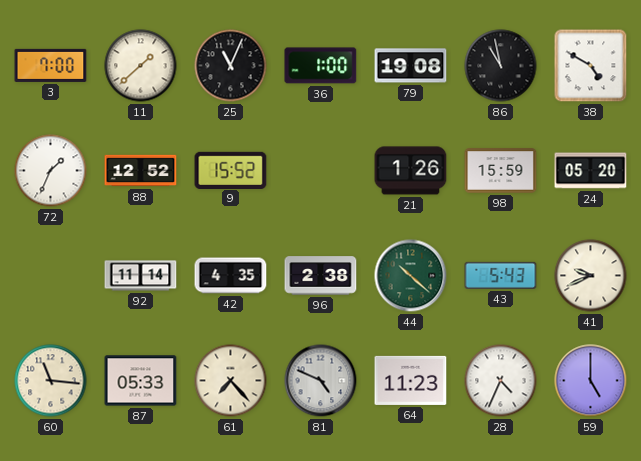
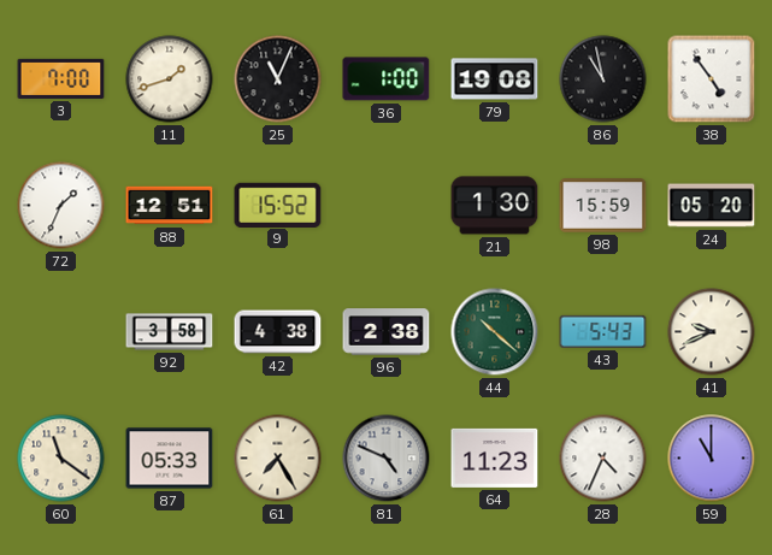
11: 1:38 -> 1:42 (170, 79)
38: 4:50 -> 4:54 (712, 79)
88: 12:52 -> 12:51 (170, 206)
21: 1:26 -> 1:30 (495, 206)
92: 11:14 -> 3:58 (170, 332)
42: 4:35 -> 4:38 (278, 332)
60: 11:16 -> 11:21 (61, 459)
61: 7:23 -> 7:25 (278, 459)
59: 5:00 -> 11:00 (712, 459)
